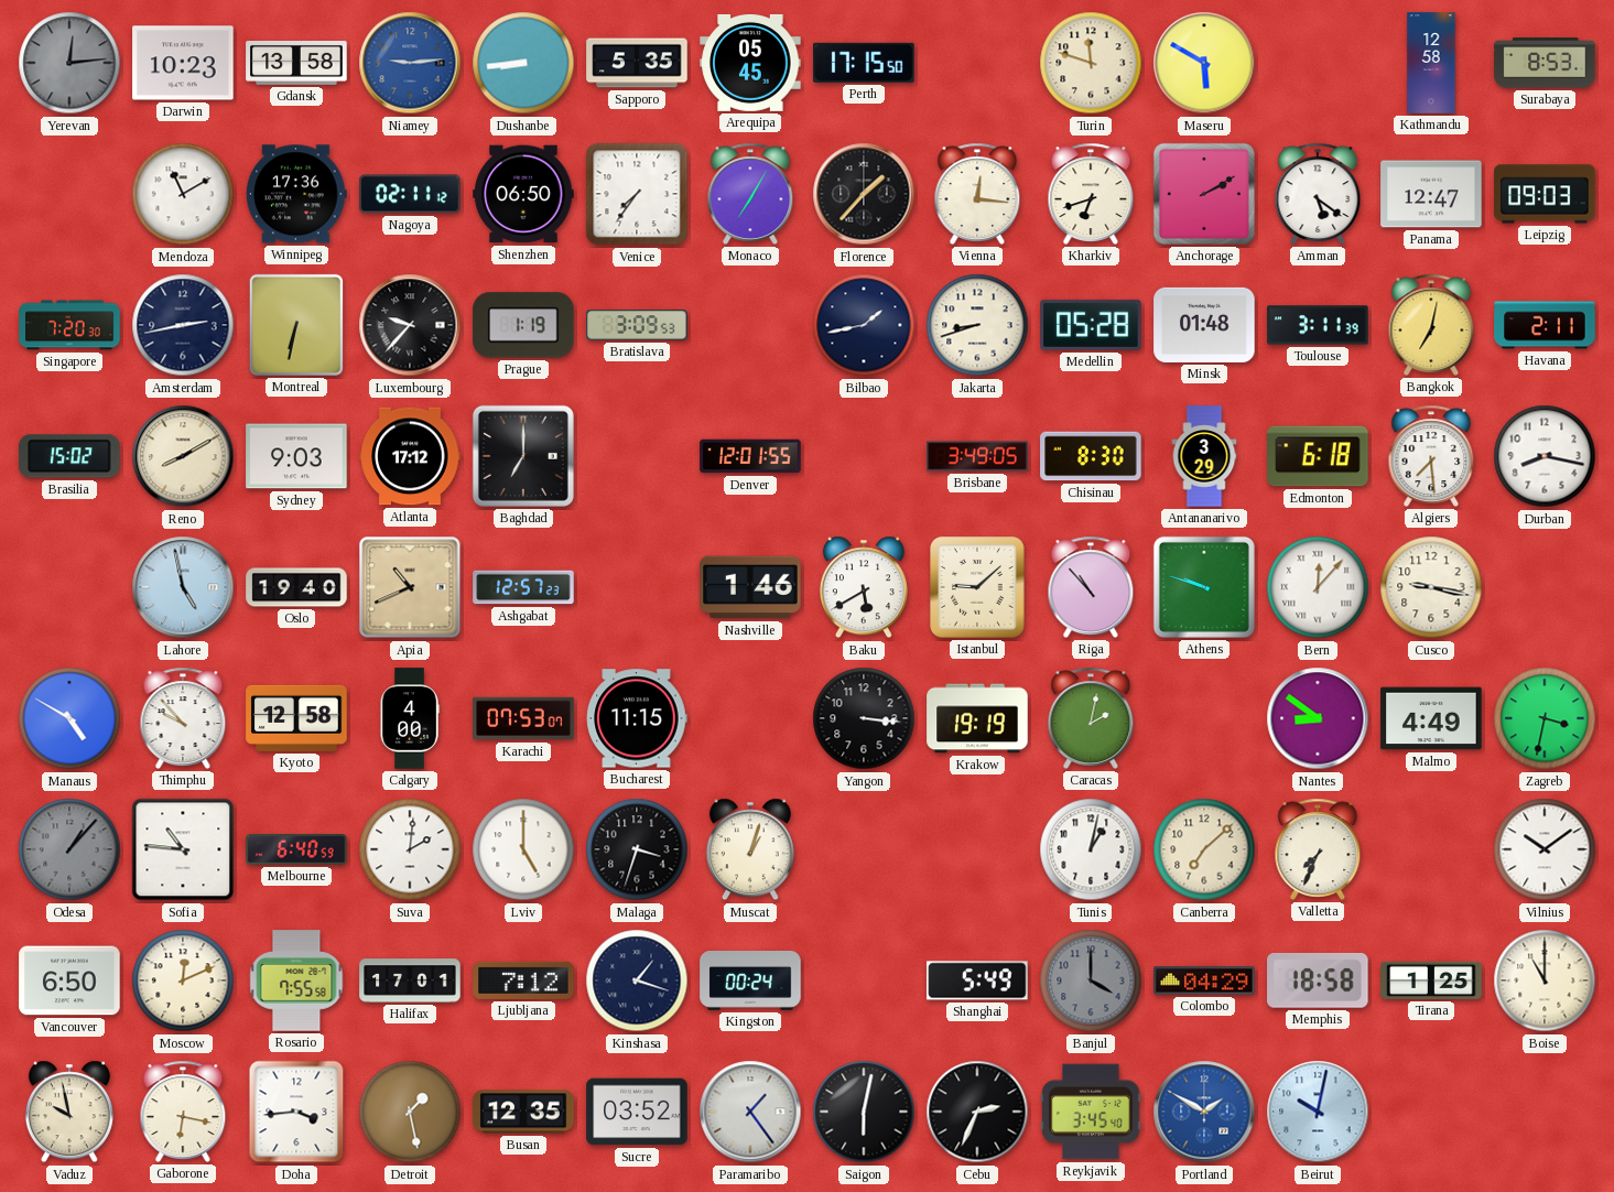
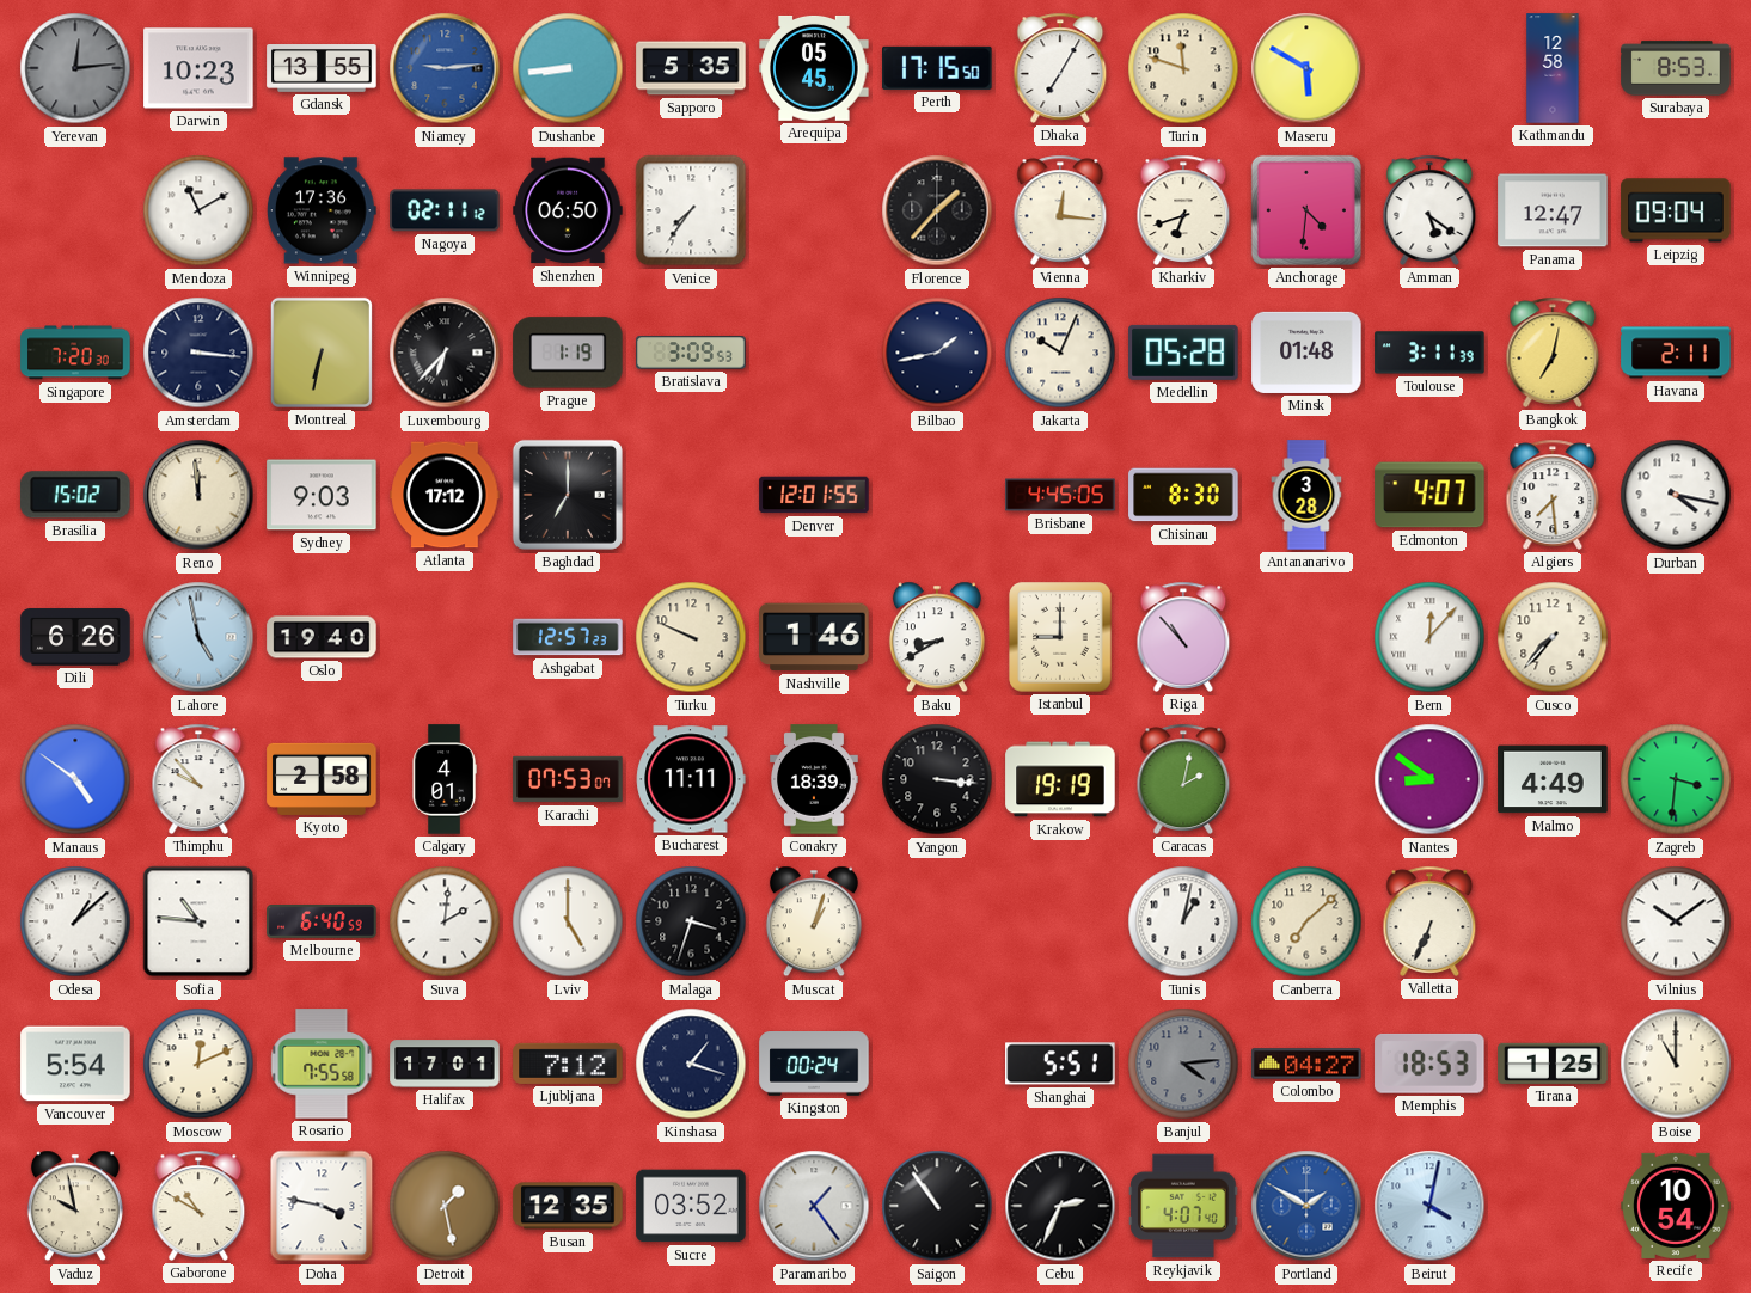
Gdansk: 13:58 -> 13:55 (322, 69)
Dhaka: none -> 7:05 (1060, 68)
Monaco: 7:05 -> none (750, 194)
Anchorage: 2:10 -> 4:31 (1306, 210)
Leipzig: 09:03 -> 09:04 (1676, 210)
Amsterdam: 2:43 -> 3:16 (198, 353)
Luxembourg: 9:37 -> 6:37 (445, 353)
Jakarta: 8:42 -> 10:04 (1060, 353)
Reno: 8:10 -> 11:59 (198, 495)
Brisbane: 3:49 -> 4:45 (1060, 495)
Antananarivo: 3:29 -> 3:28 (1306, 495)
Edmonton: 6:18 -> 4:07 (1429, 495)
Durban: 8:17 -> 4:17 (1676, 495)
Dili: none -> 6:26 (75, 637)
Apia: 10:41 -> none (410, 587)
Turku: none -> 9:49 (691, 637)
Baku: 5:40 -> 8:40 (937, 637)
Istanbul: 9:08 -> 9:00 (1061, 637)
Athens: 9:48 -> none (1204, 587)
Cusco: 9:17 -> 7:37 (1553, 637)
Manaus: 4:50 -> 4:51 (75, 779)
Kyoto: 12:58 -> 2:58 (322, 779)
Calgary: 4:00 -> 4:01 (445, 779)
Bucharest: 11:15 -> 11:11 (691, 779)
Conakry: none -> 18:39 (814, 779)
Zagreb: 3:32 -> 3:31 (1676, 779)
Odesa: 1:07 -> 1:08 (75, 921)
Odesa dial: grey -> white (75, 921)
Valletta: 7:34 -> 6:34 (1429, 921)
Vancouver: 6:50 -> 5:54 (75, 1064)
Shanghai: 5:49 -> 5:51 (1060, 1064)
Banjul: 4:00 -> 4:14 (1183, 1064)
Colombo: 04:29 -> 04:27 (1306, 1064)
Memphis: 18:58 -> 18:53 (1429, 1064)
Gaborone: 6:17 -> 10:50 (198, 1206)
Doha: 3:44 -> 3:47 (322, 1206)
Saigon: 6:02 -> 10:54 (937, 1206)
Reykjavik: 3:45 -> 4:07 (1183, 1206)
Beirut: 10:02 -> 4:02 (1429, 1206)
Recife: none -> 10:54 (1676, 1206)
